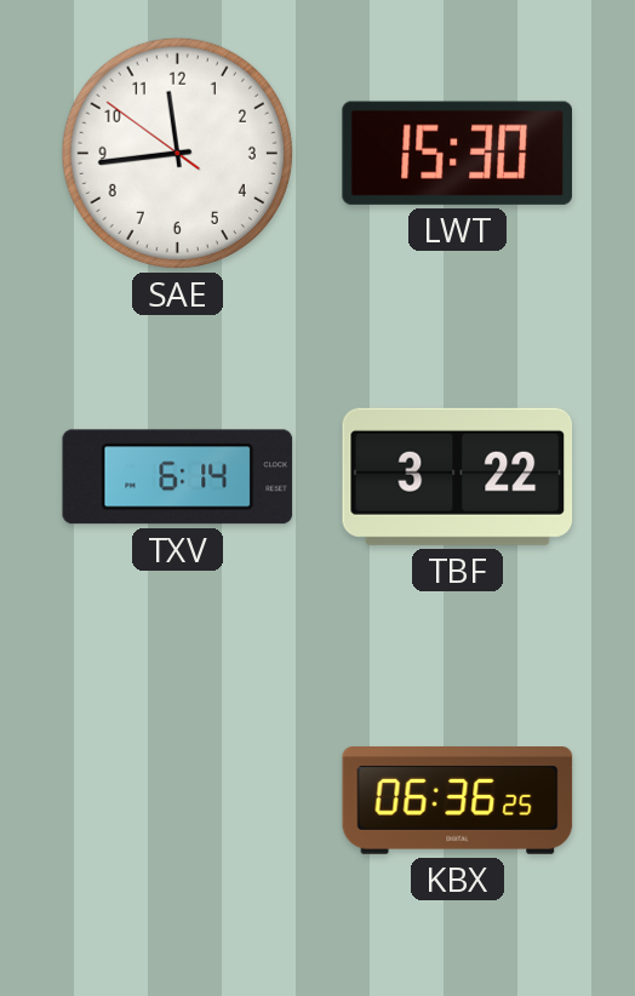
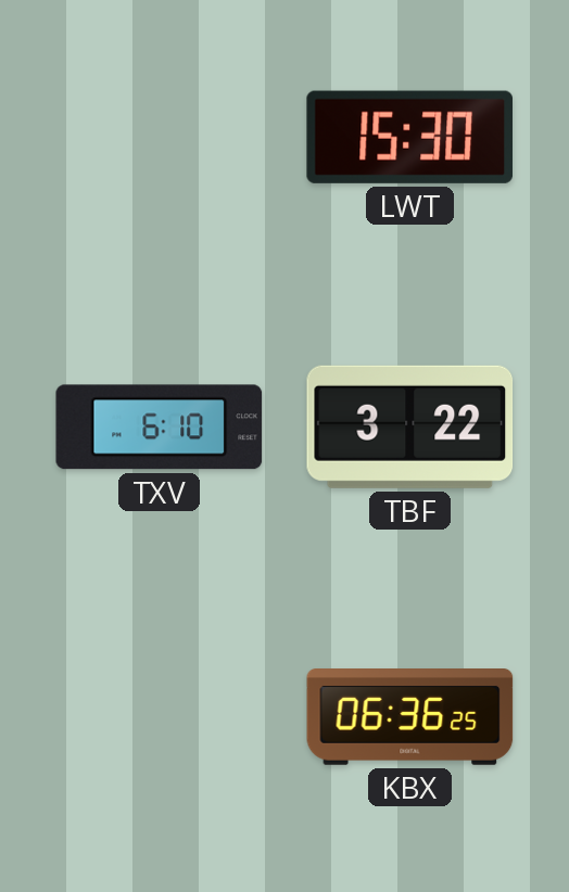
SAE: 11:43 -> none (177, 153)
TXV: 6:14 -> 6:10 (160, 428)
